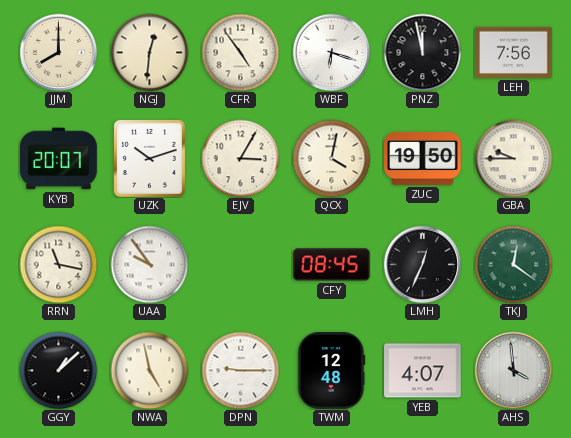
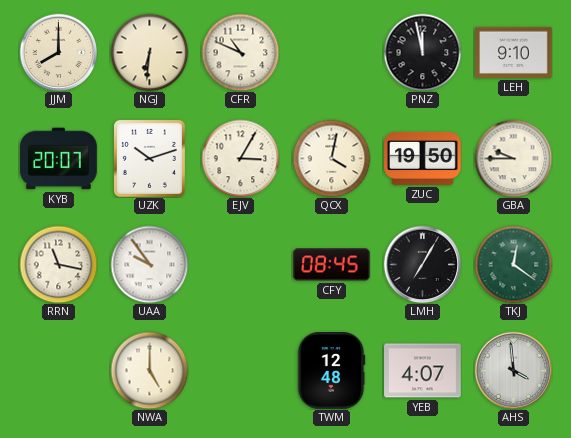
NGJ: 12:31 -> 6:31 (149, 52)
CFR: 4:54 -> 10:49 (240, 52)
WBF: 6:18 -> none (331, 52)
LEH: 7:56 -> 9:10 (514, 52)
LMH: 12:34 -> 7:05 (422, 264)
GGY: 1:08 -> none (58, 370)
NWA: 4:58 -> 5:00 (149, 370)
DPN: 9:15 -> none (240, 370)
